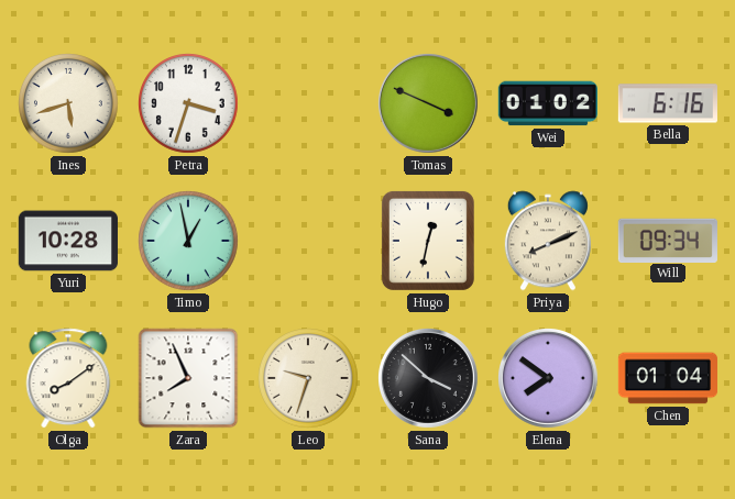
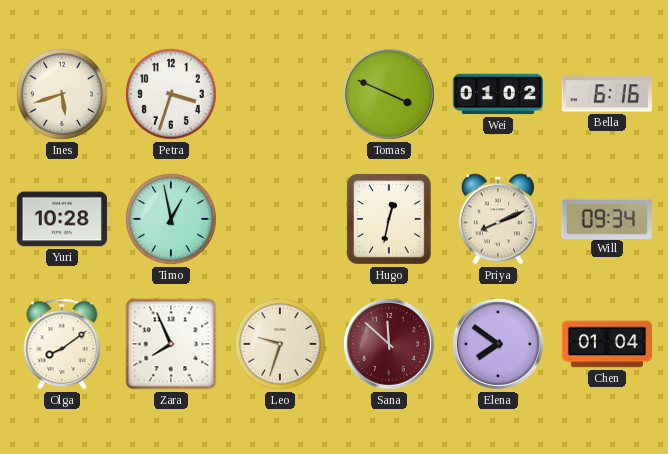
Sana: 3:52 -> 11:52 (390, 345)
Sana dial: black -> burgundy (390, 345)
